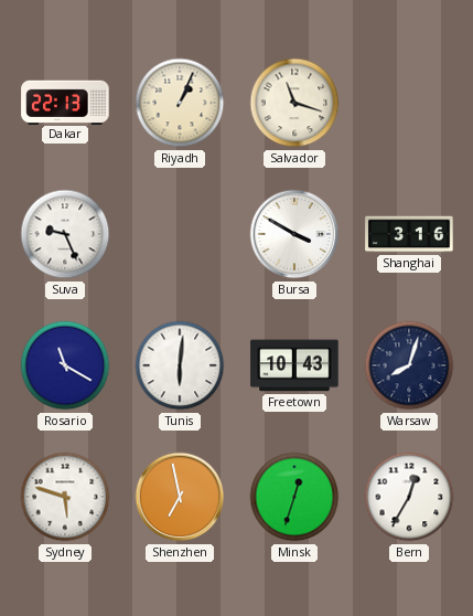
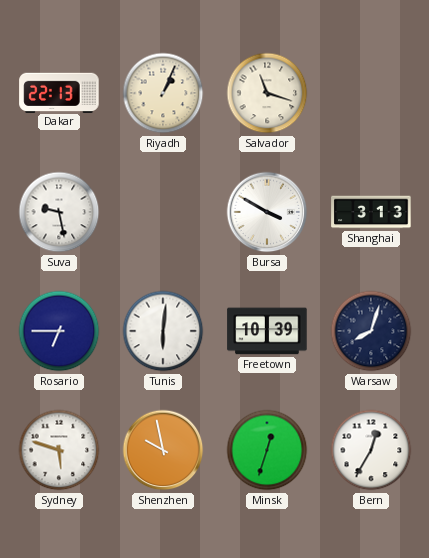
Suva: 9:26 -> 9:28 (59, 212)
Shanghai: 3:16 -> 3:13 (371, 212)
Rosario: 11:20 -> 6:45 (59, 331)
Freetown: 10:43 -> 10:39 (267, 331)
Shenzhen: 6:58 -> 9:58 (163, 450)
